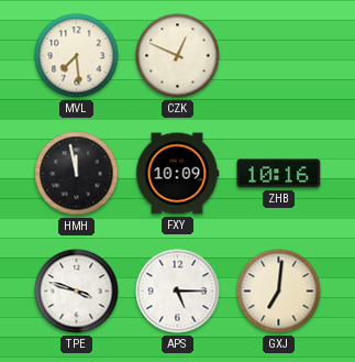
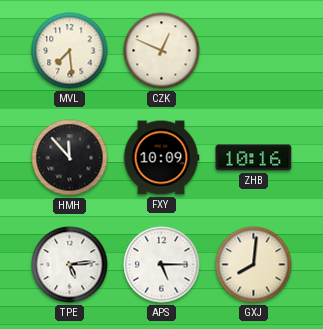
HMH: 11:58 -> 11:53 (70, 158)
TPE: 3:48 -> 5:14 (70, 265)
GXJ: 7:01 -> 8:01 (254, 265)
